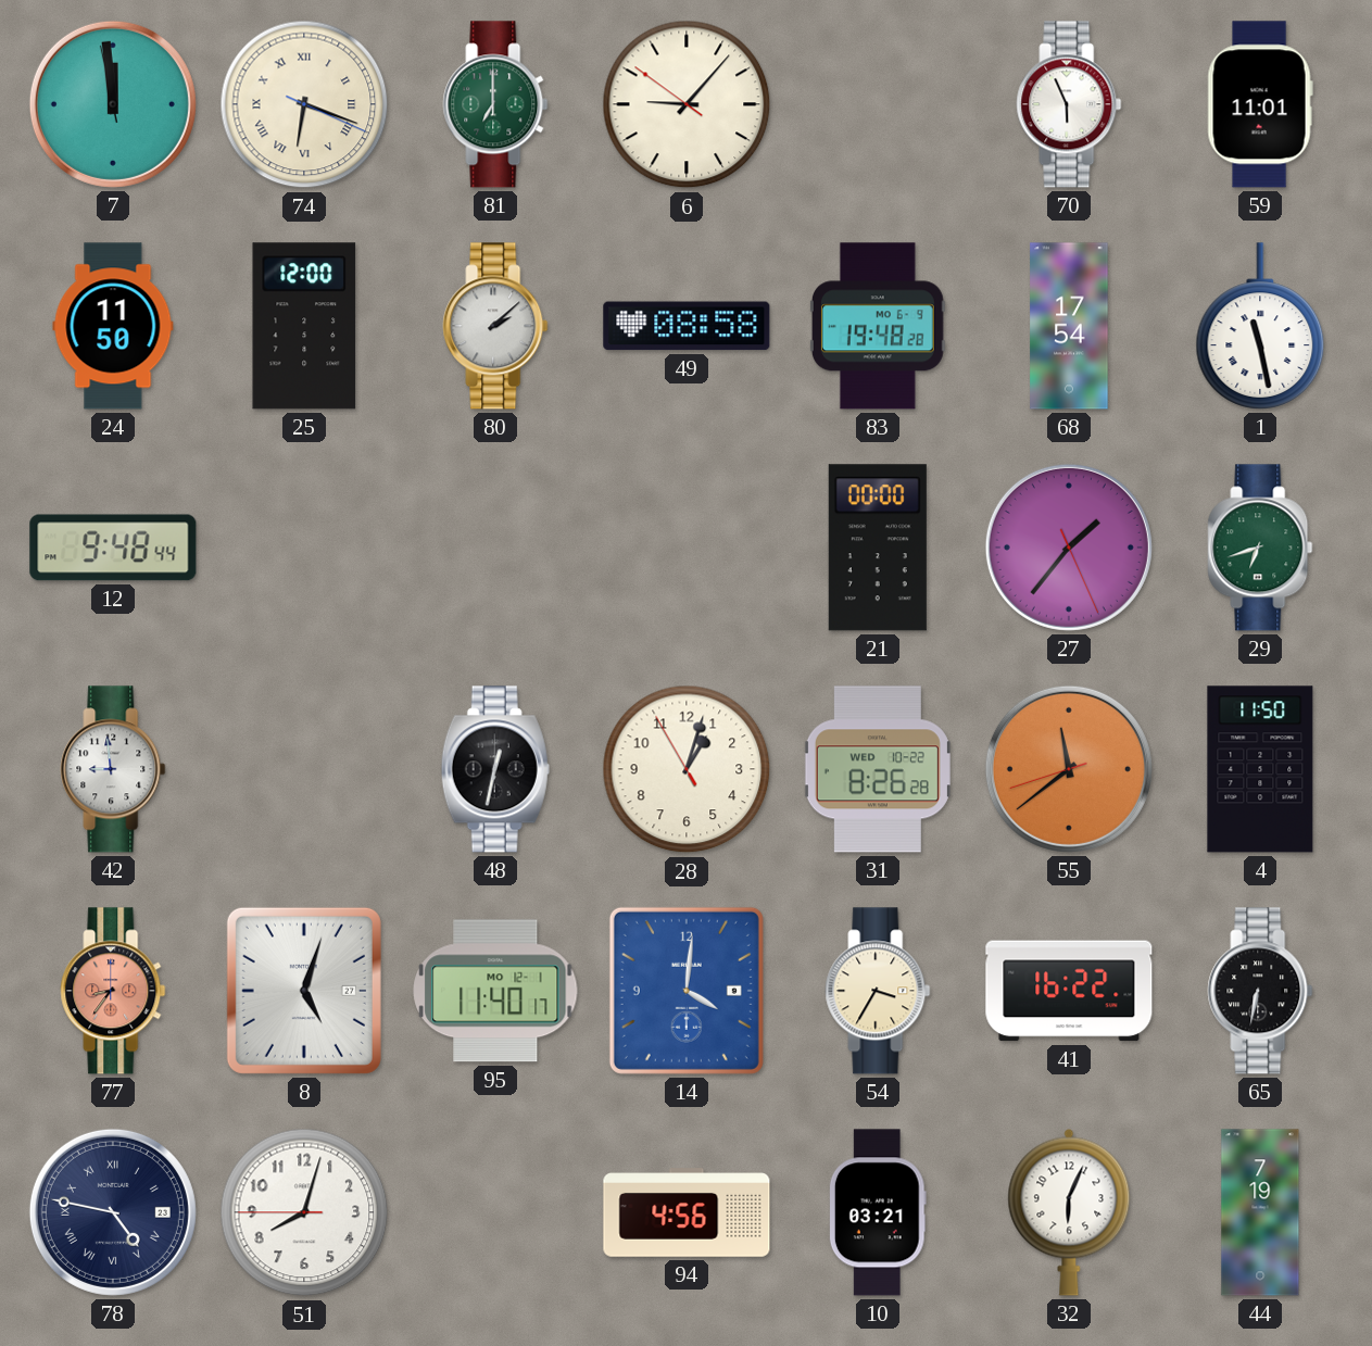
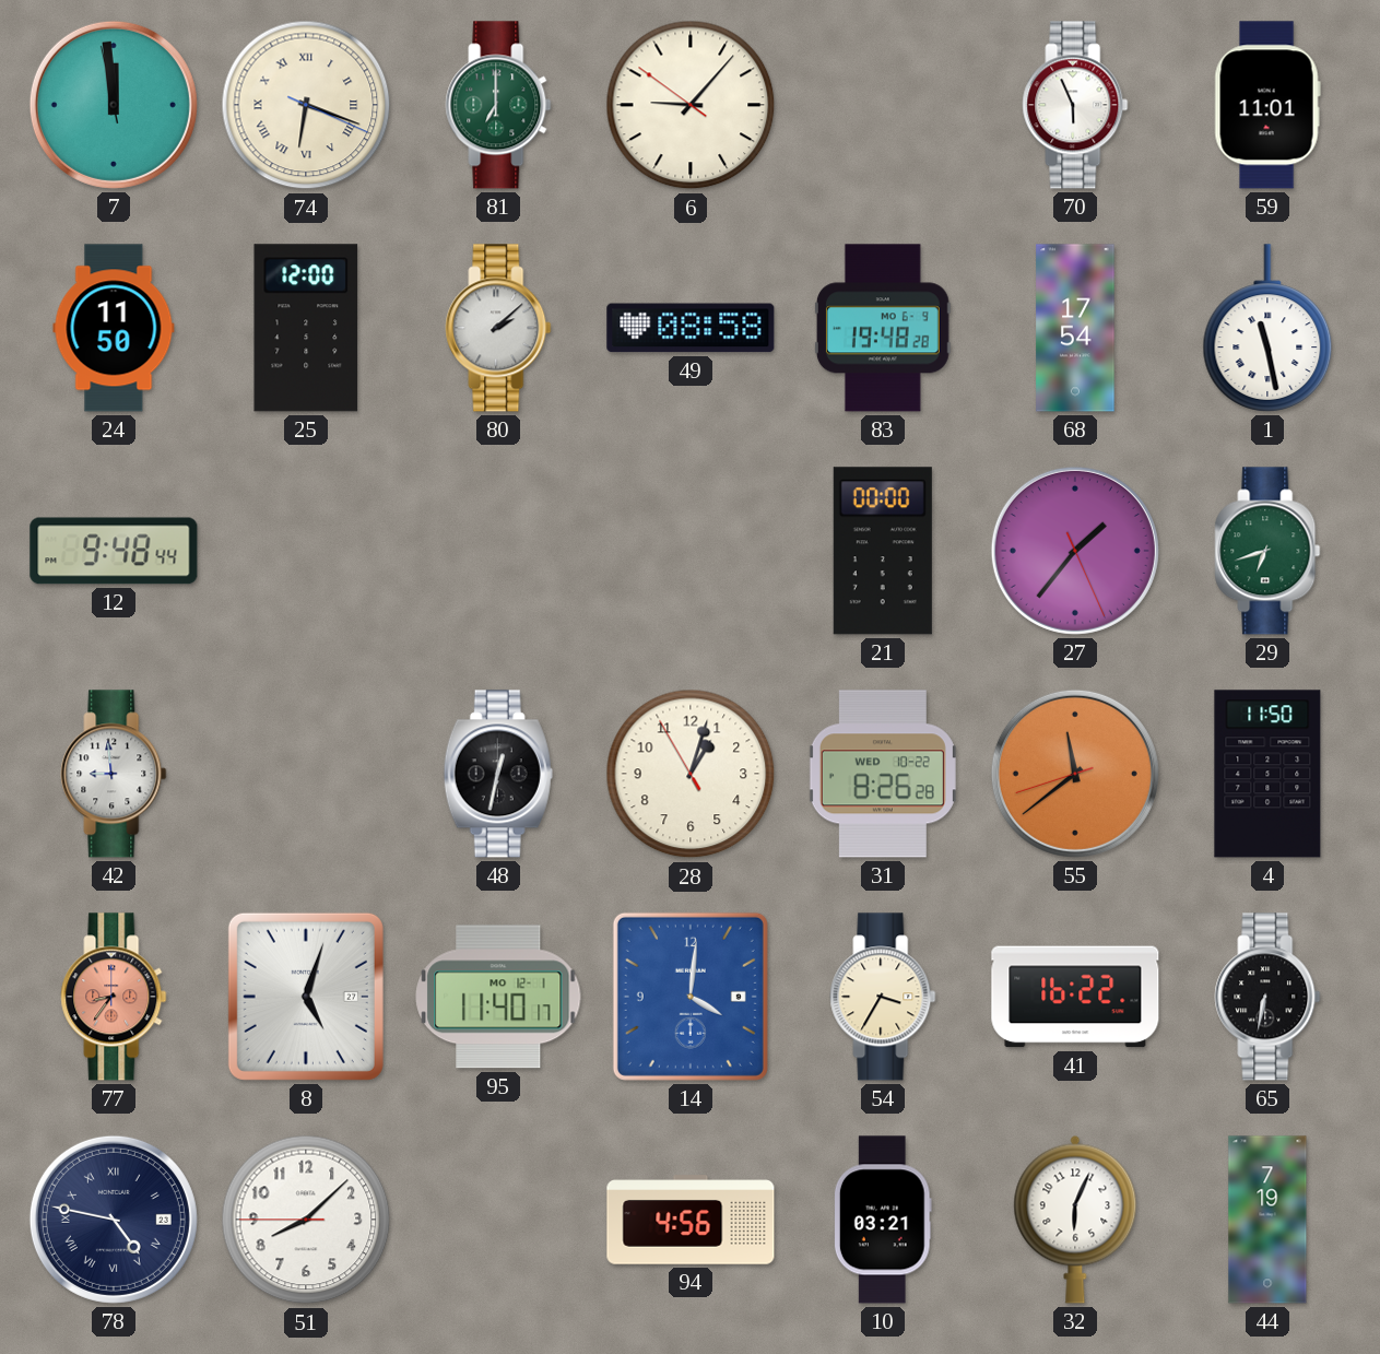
51: 8:02 -> 8:07 (306, 1220)
